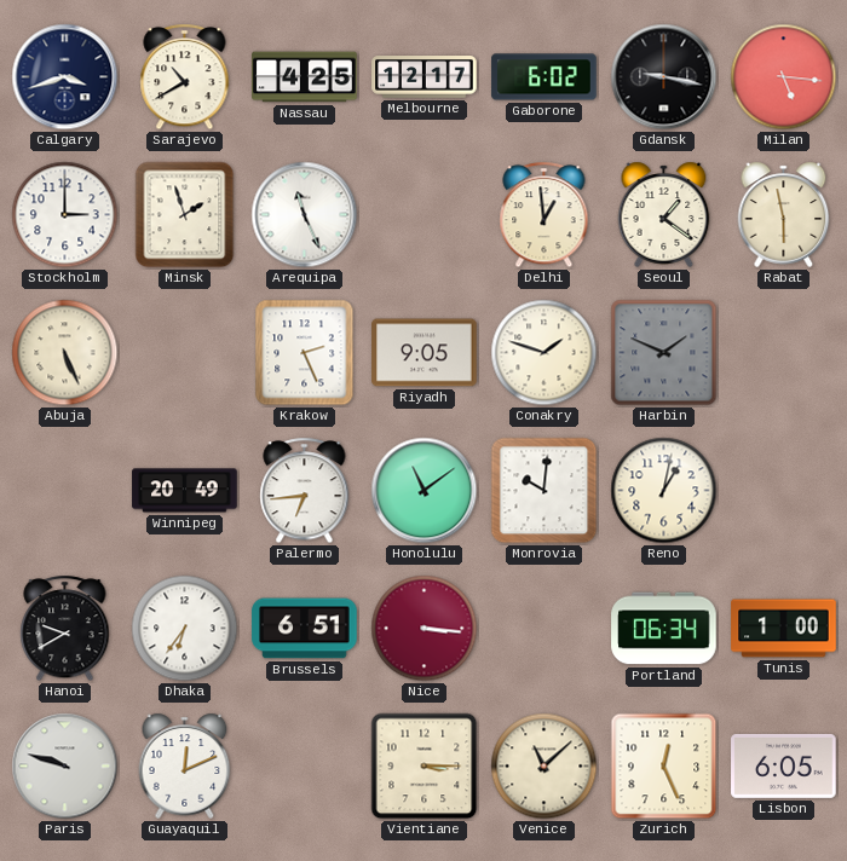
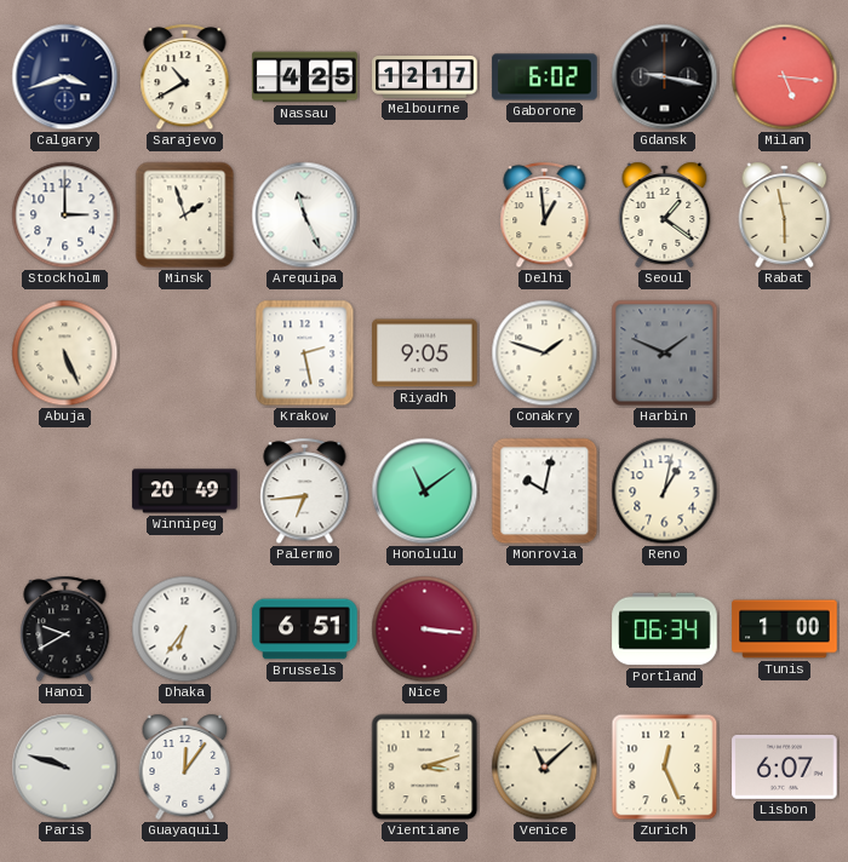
Krakow: 2:26 -> 2:28 (305, 354)
Monrovia: 10:01 -> 10:02 (545, 492)
Guayaquil: 12:11 -> 12:06 (185, 766)
Vientiane: 3:15 -> 3:12 (425, 768)
Lisbon: 6:05 -> 6:07 (785, 766)
